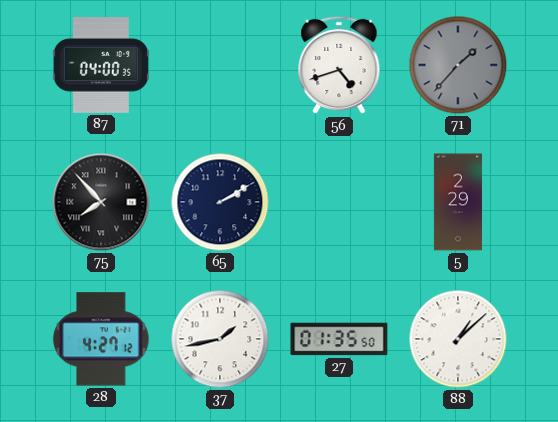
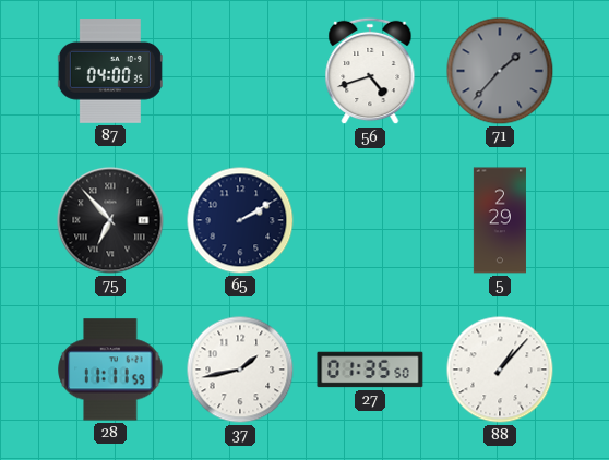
75: 7:53 -> 6:53 (110, 220)
28: 4:27 -> 11:11 (110, 370)
88: 1:08 -> 1:07 (500, 370)
